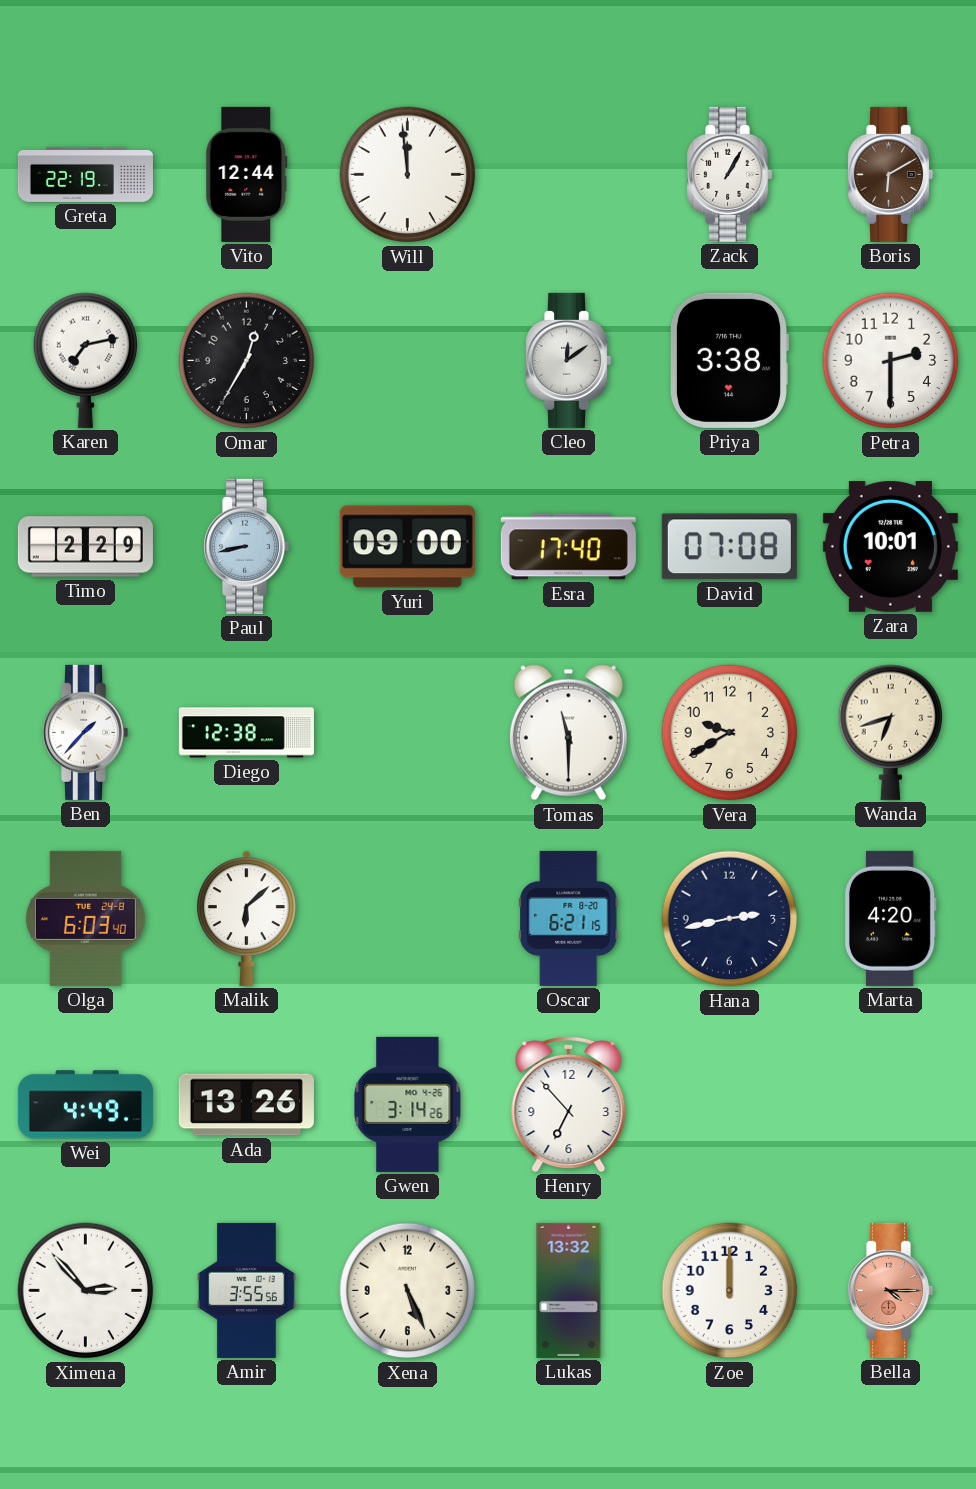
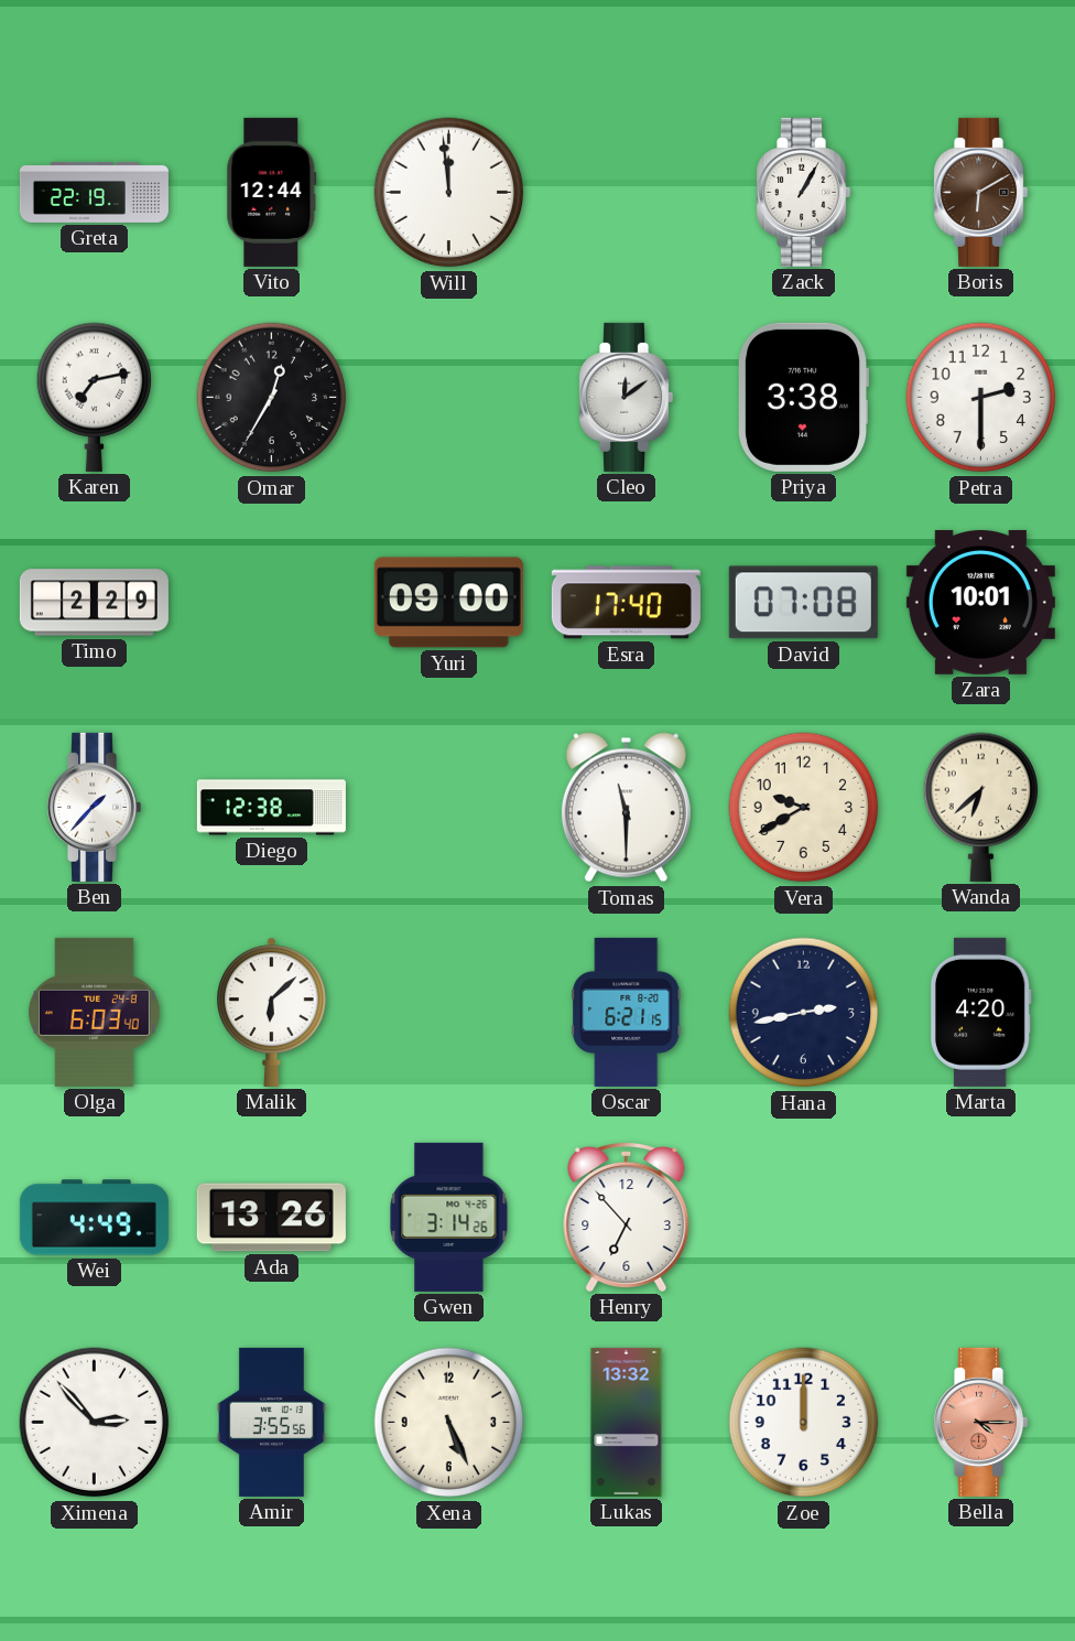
Paul: 8:43 -> none (247, 546)
Wanda: 6:42 -> 6:38 (981, 807)
